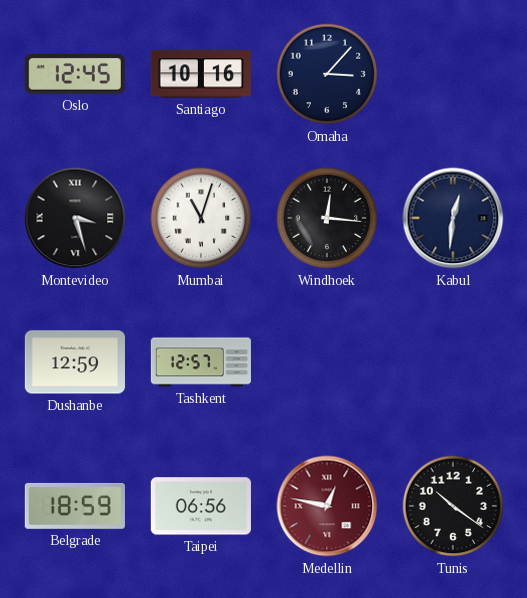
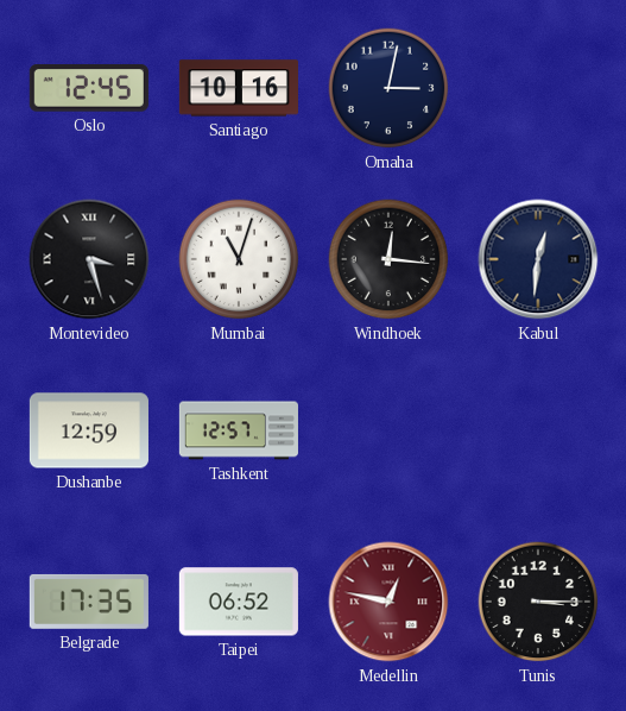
Omaha: 3:07 -> 3:02 (388, 88)
Belgrade: 18:59 -> 17:35 (89, 602)
Taipei: 06:56 -> 06:52 (239, 602)
Tunis: 10:21 -> 3:15 (538, 602)
